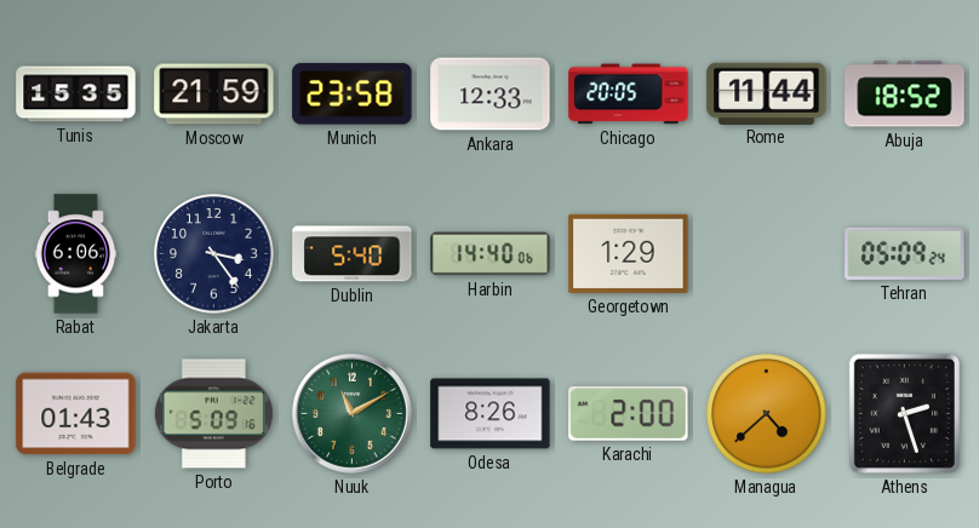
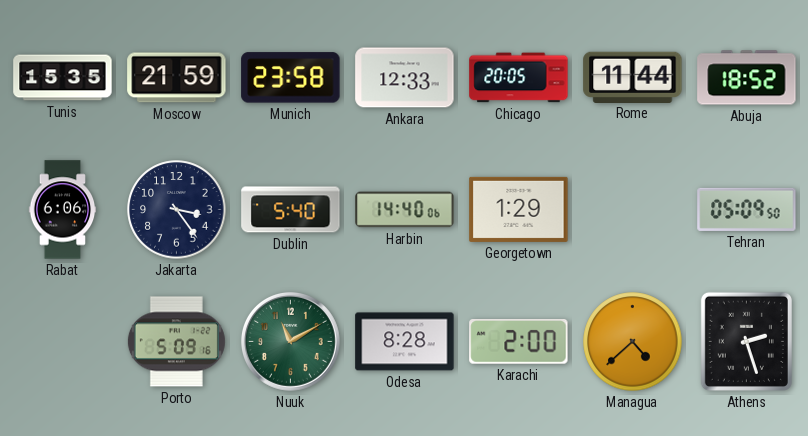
Tehran: 05:09:24 -> 05:09:50 (747, 209)
Belgrade: 01:43 -> none (76, 414)
Odesa: 8:26 -> 8:28 (405, 342)
